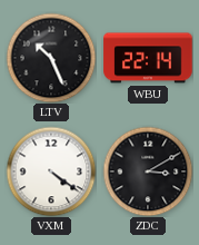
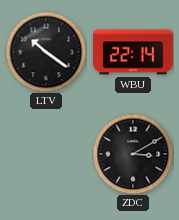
LTV: 10:26 -> 10:21 (46, 52)
VXM: 4:21 -> none (51, 171)
